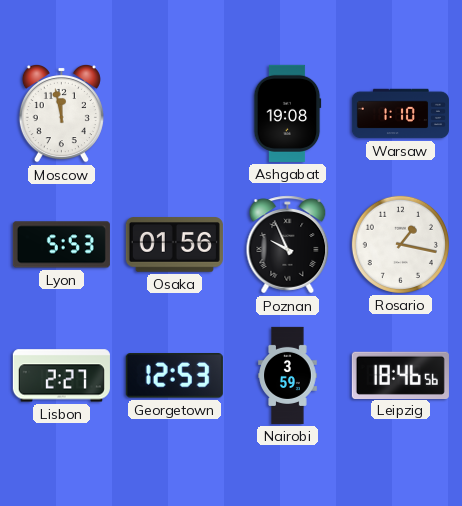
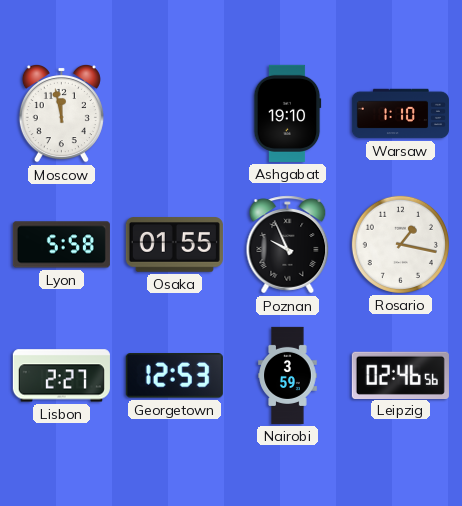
Ashgabat: 19:08 -> 19:10 (287, 113)
Lyon: 5:53 -> 5:58 (61, 245)
Osaka: 01:56 -> 01:55 (174, 245)
Leipzig: 18:46 -> 02:46 (400, 375)
